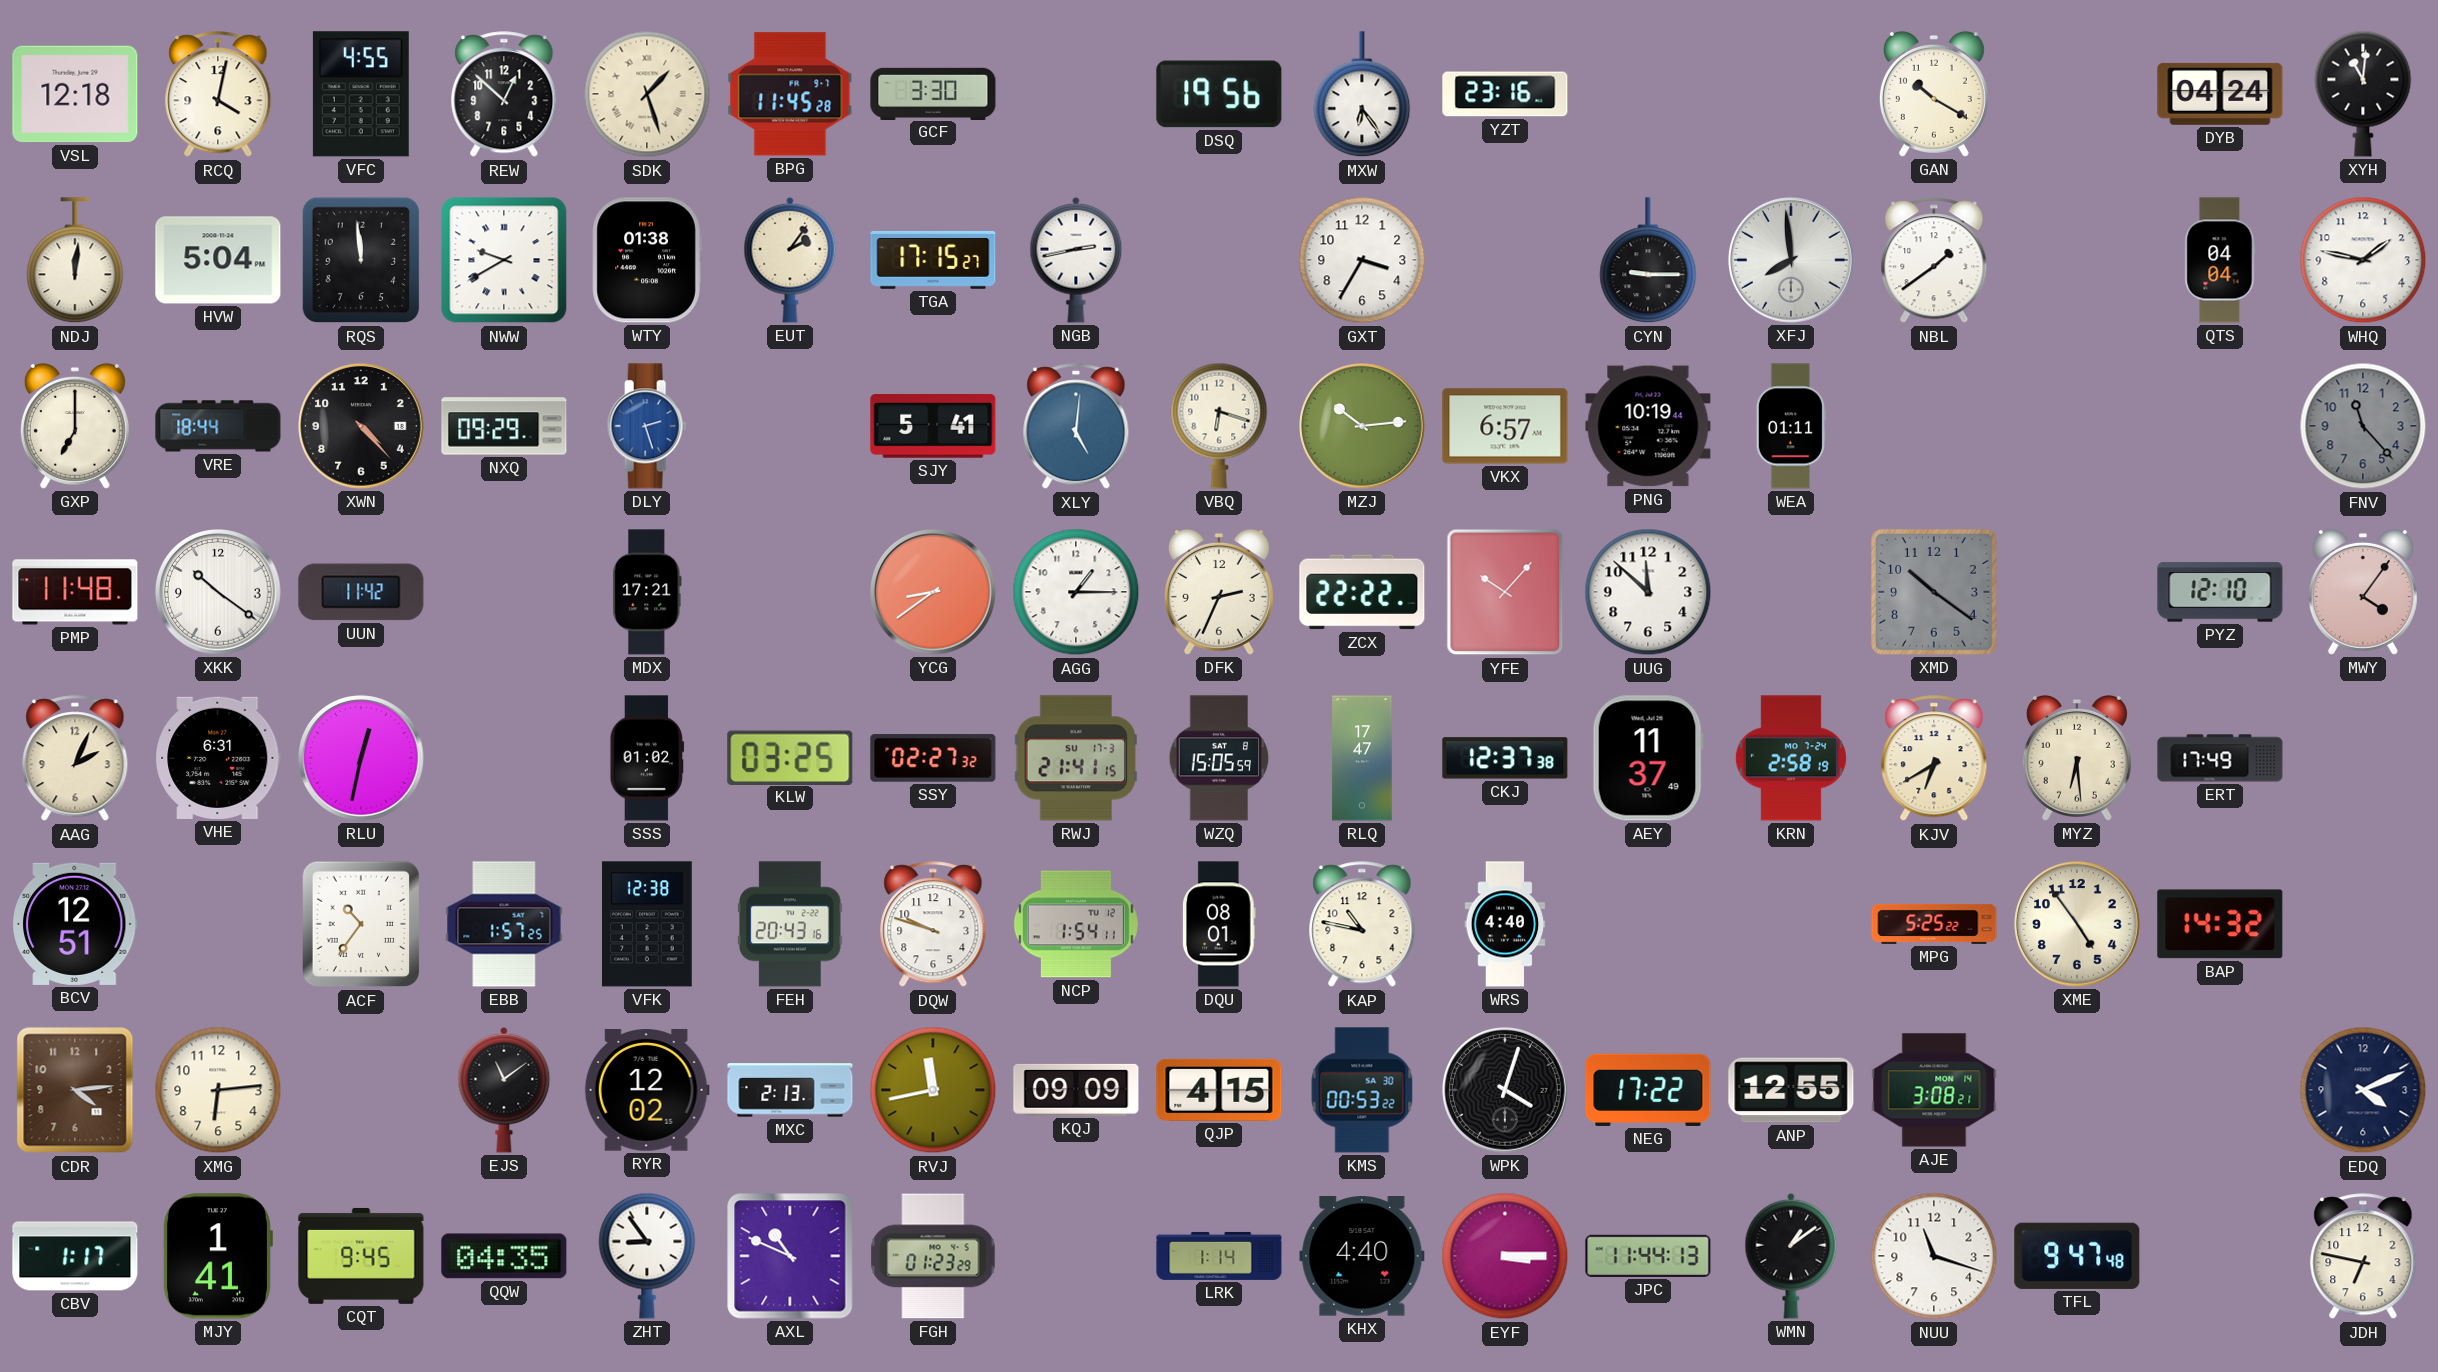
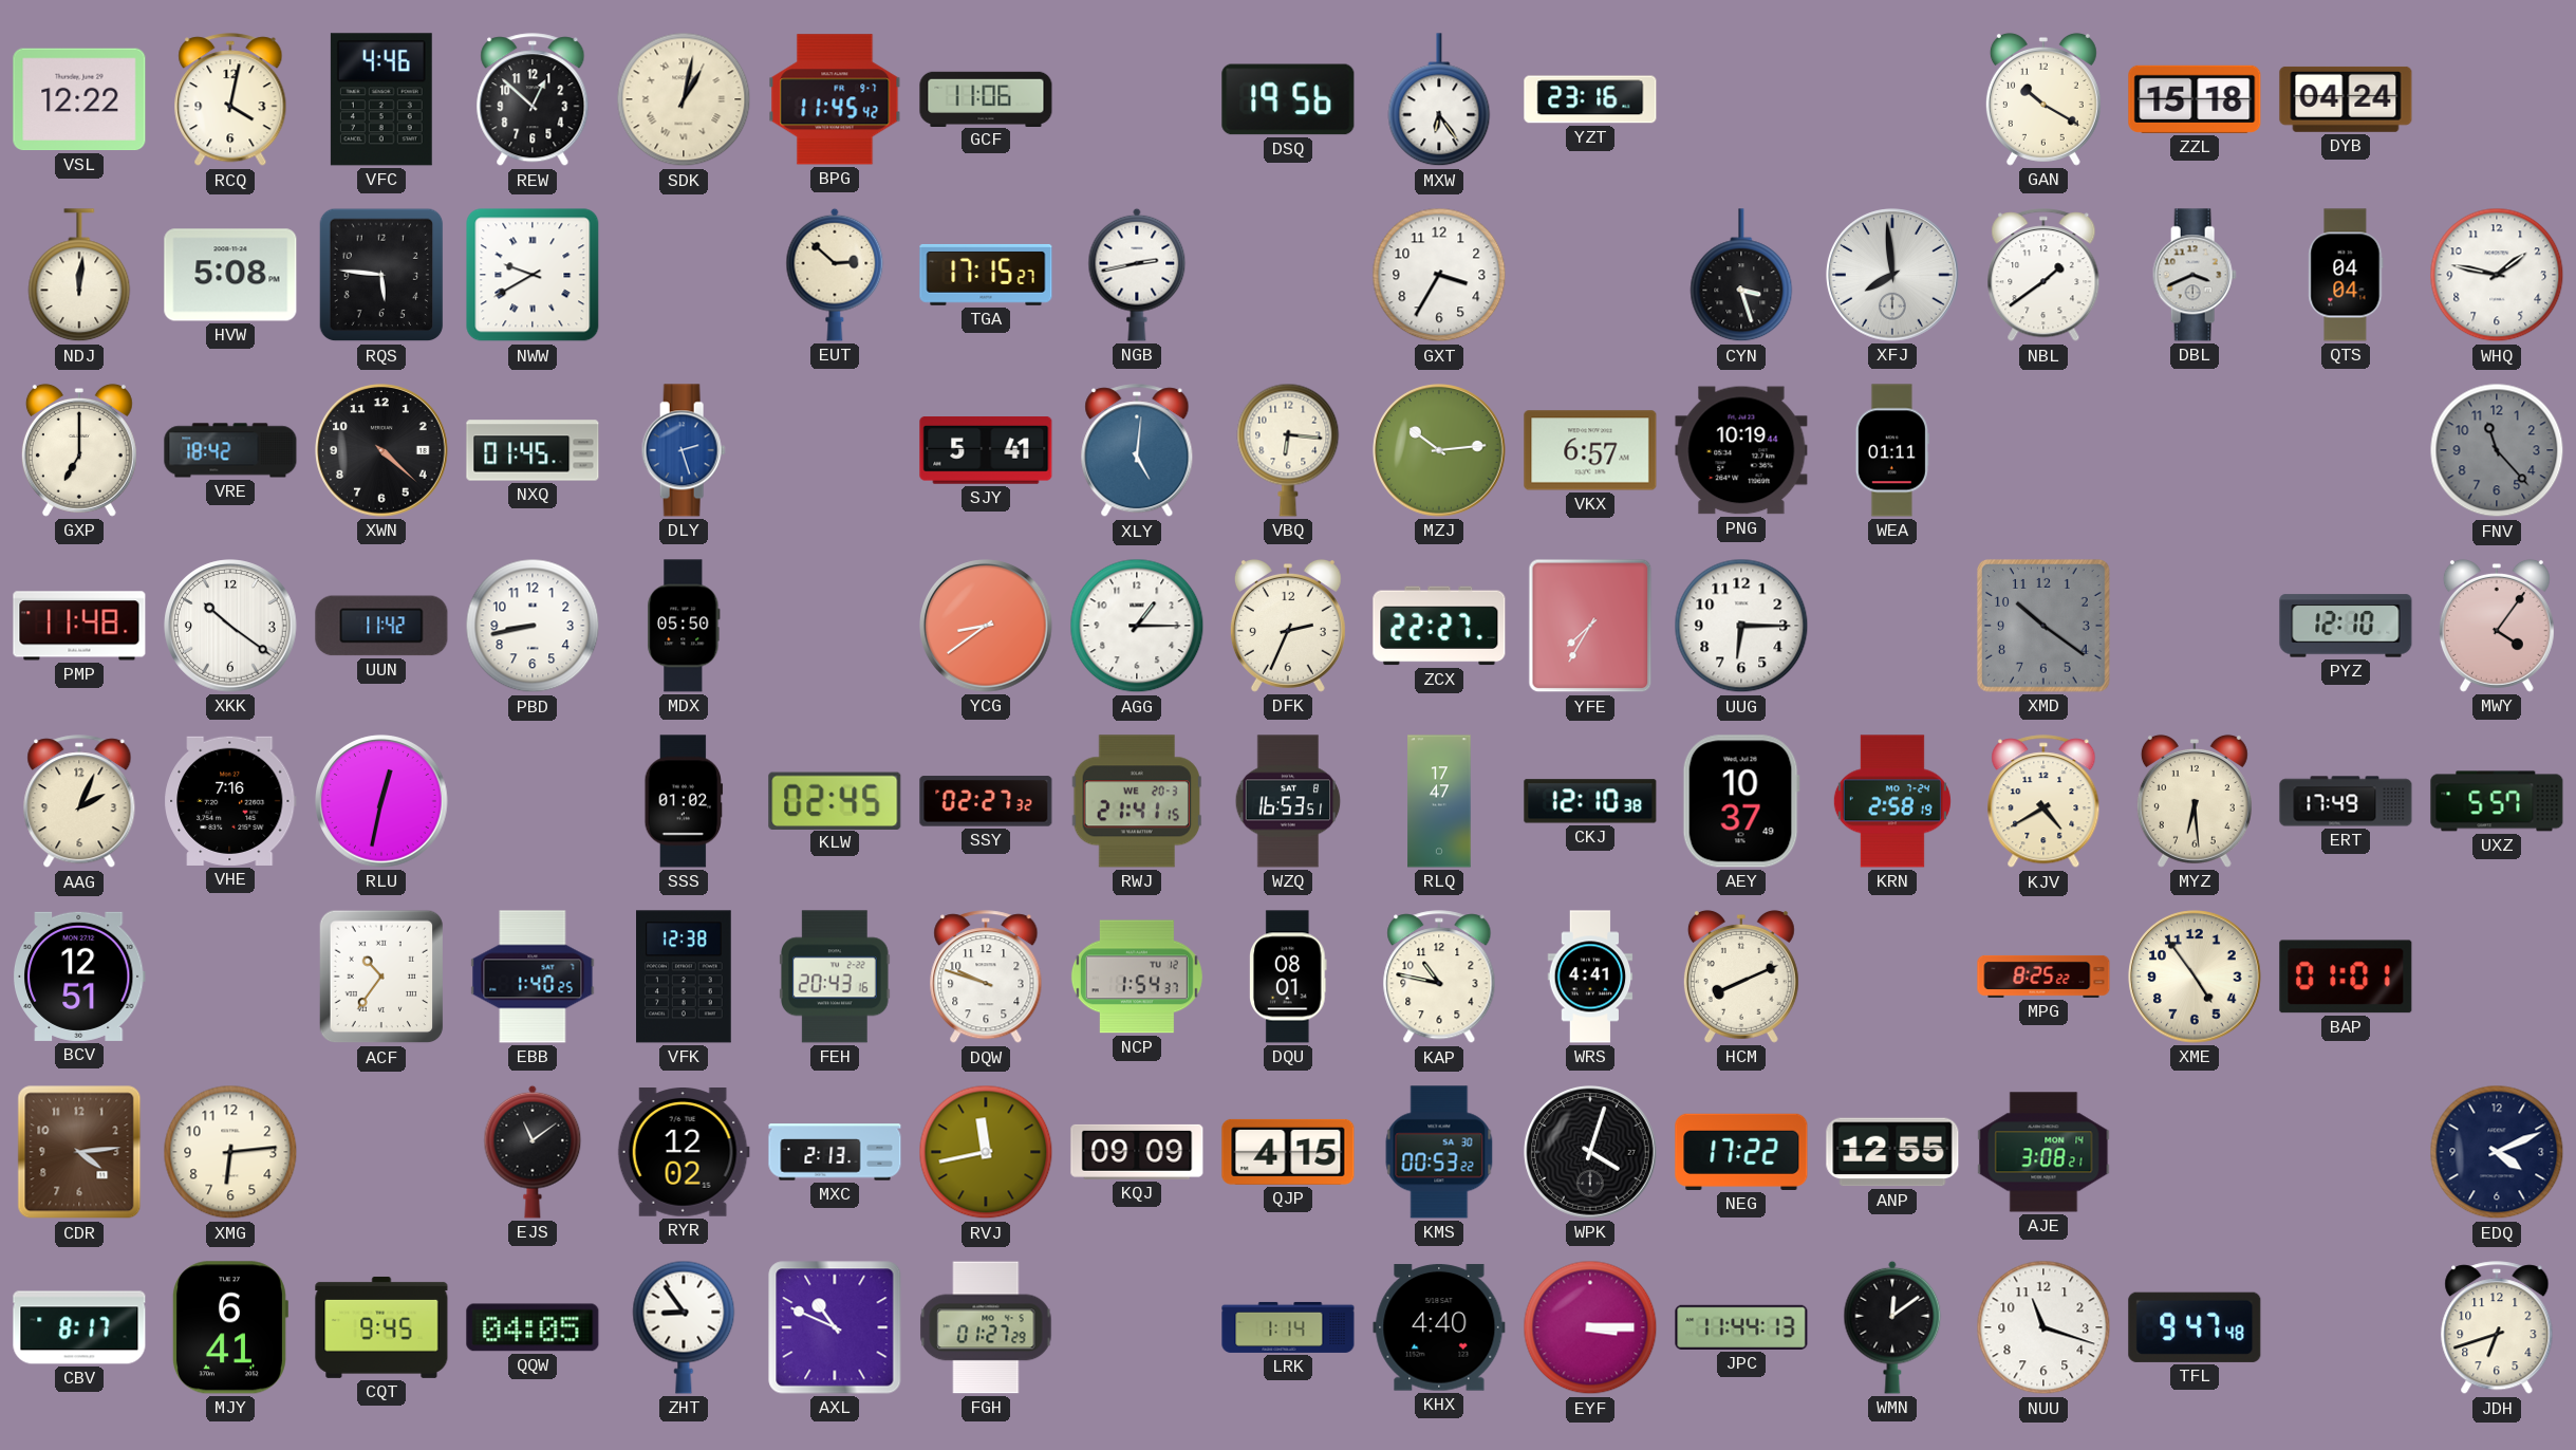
VSL: 12:18 -> 12:22 (79, 99)
VFC: 4:55 -> 4:46 (381, 99)
SDK: 1:27 -> 1:02 (684, 99)
BPG: 11:45:28 -> 11:45:42 (835, 99)
GCF: 3:30 -> 11:06 (986, 98)
ZZL: none -> 15:18 (2195, 99)
XYH: 11:01 -> none (2363, 94)
HVW: 5:04 -> 5:08 (230, 275)
RQS: 11:59 -> 5:46 (381, 275)
WTY: 01:38 -> none (647, 260)
EUT: 2:06 -> 2:52 (835, 275)
CYN: 9:15 -> 3:27 (1741, 276)
DBL: none -> 3:41 (2195, 275)
VRE: 18:44 -> 18:42 (230, 450)
XWN: 4:23 -> 4:22 (381, 450)
NXQ: 09:29 -> 01:45 (533, 450)
VBQ: 6:18 -> 6:16 (1288, 450)
PBD: none -> 8:43 (533, 626)
MDX: 17:21 -> 05:50 (684, 626)
ZCX: 22:22 -> 22:27 (1439, 626)
YFE: 10:07 -> 7:35 (1590, 626)
UUG: 11:52 -> 6:15 (1741, 626)
VHE: 6:31 -> 7:16 (230, 801)
KLW: 03:25 -> 02:45 (835, 800)
RWJ date: SU 17-3 -> WE 20-3 (1137, 801)
WZQ: 15:05 -> 16:53 (1288, 801)
CKJ: 12:37 -> 12:10 (1590, 801)
AEY: 11:37 -> 10:37 (1741, 801)
KJV: 6:40 -> 4:40 (2043, 802)
UXZ: none -> 5:57 (2497, 801)
EBB: 1:57 -> 1:40 (533, 977)
NCP: 1:54:11 -> 1:54:37 (1137, 977)
WRS: 4:40 -> 4:41 (1590, 977)
HCM: none -> 8:11 (1741, 977)
MPG: 5:25 -> 8:25 (2043, 977)
BAP: 14:32 -> 01:01 (2346, 977)
CBV: 1:17 -> 8:17 (79, 1327)
MJY: 1:41 -> 6:41 (229, 1327)
QQW: 04:35 -> 04:05 (533, 1327)
FGH: 01:23 -> 01:27 (986, 1327)
WMN: 1:09 -> 12:09 (1892, 1327)
JDH: 6:47 -> 6:42 (2497, 1328)
